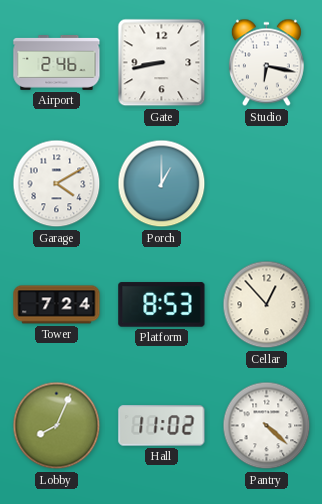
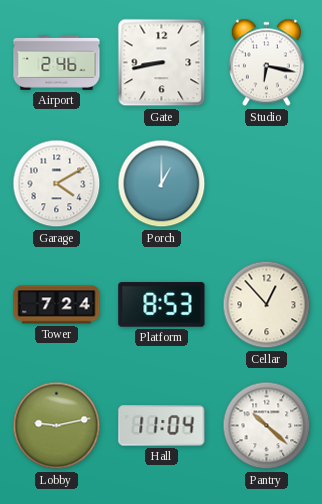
Lobby: 8:04 -> 9:13 (57, 426)
Hall: 11:02 -> 11:04 (162, 426)
Pantry: 4:22 -> 10:22 (267, 426)
